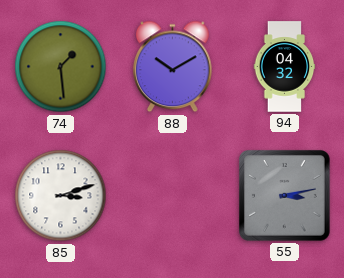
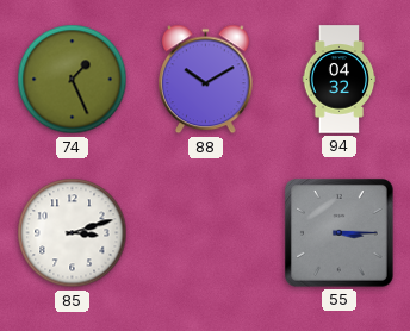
74: 1:29 -> 1:26 (73, 80)
55: 3:13 -> 3:15 (338, 232)
